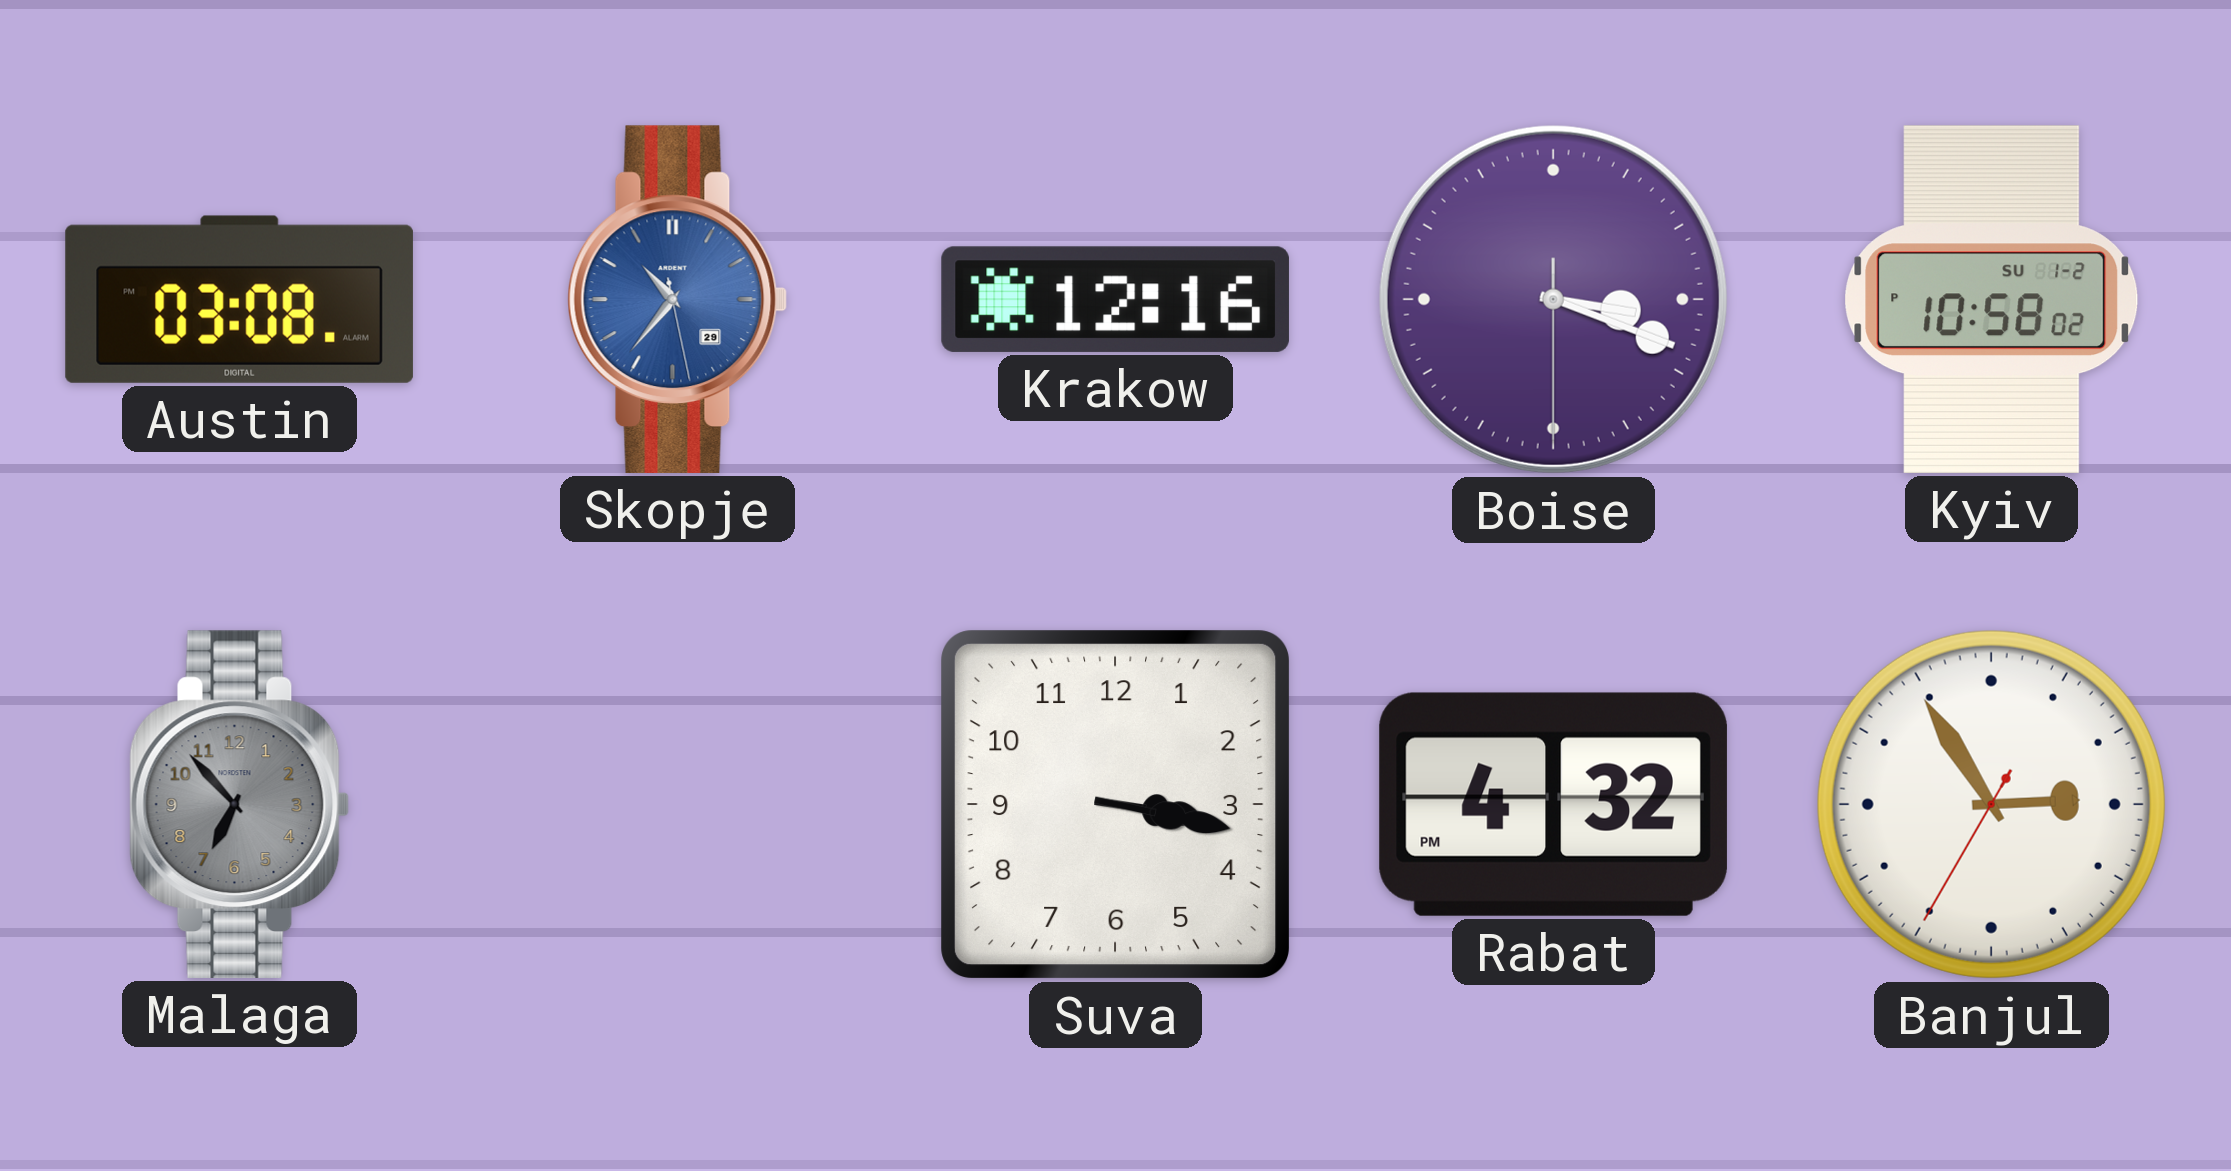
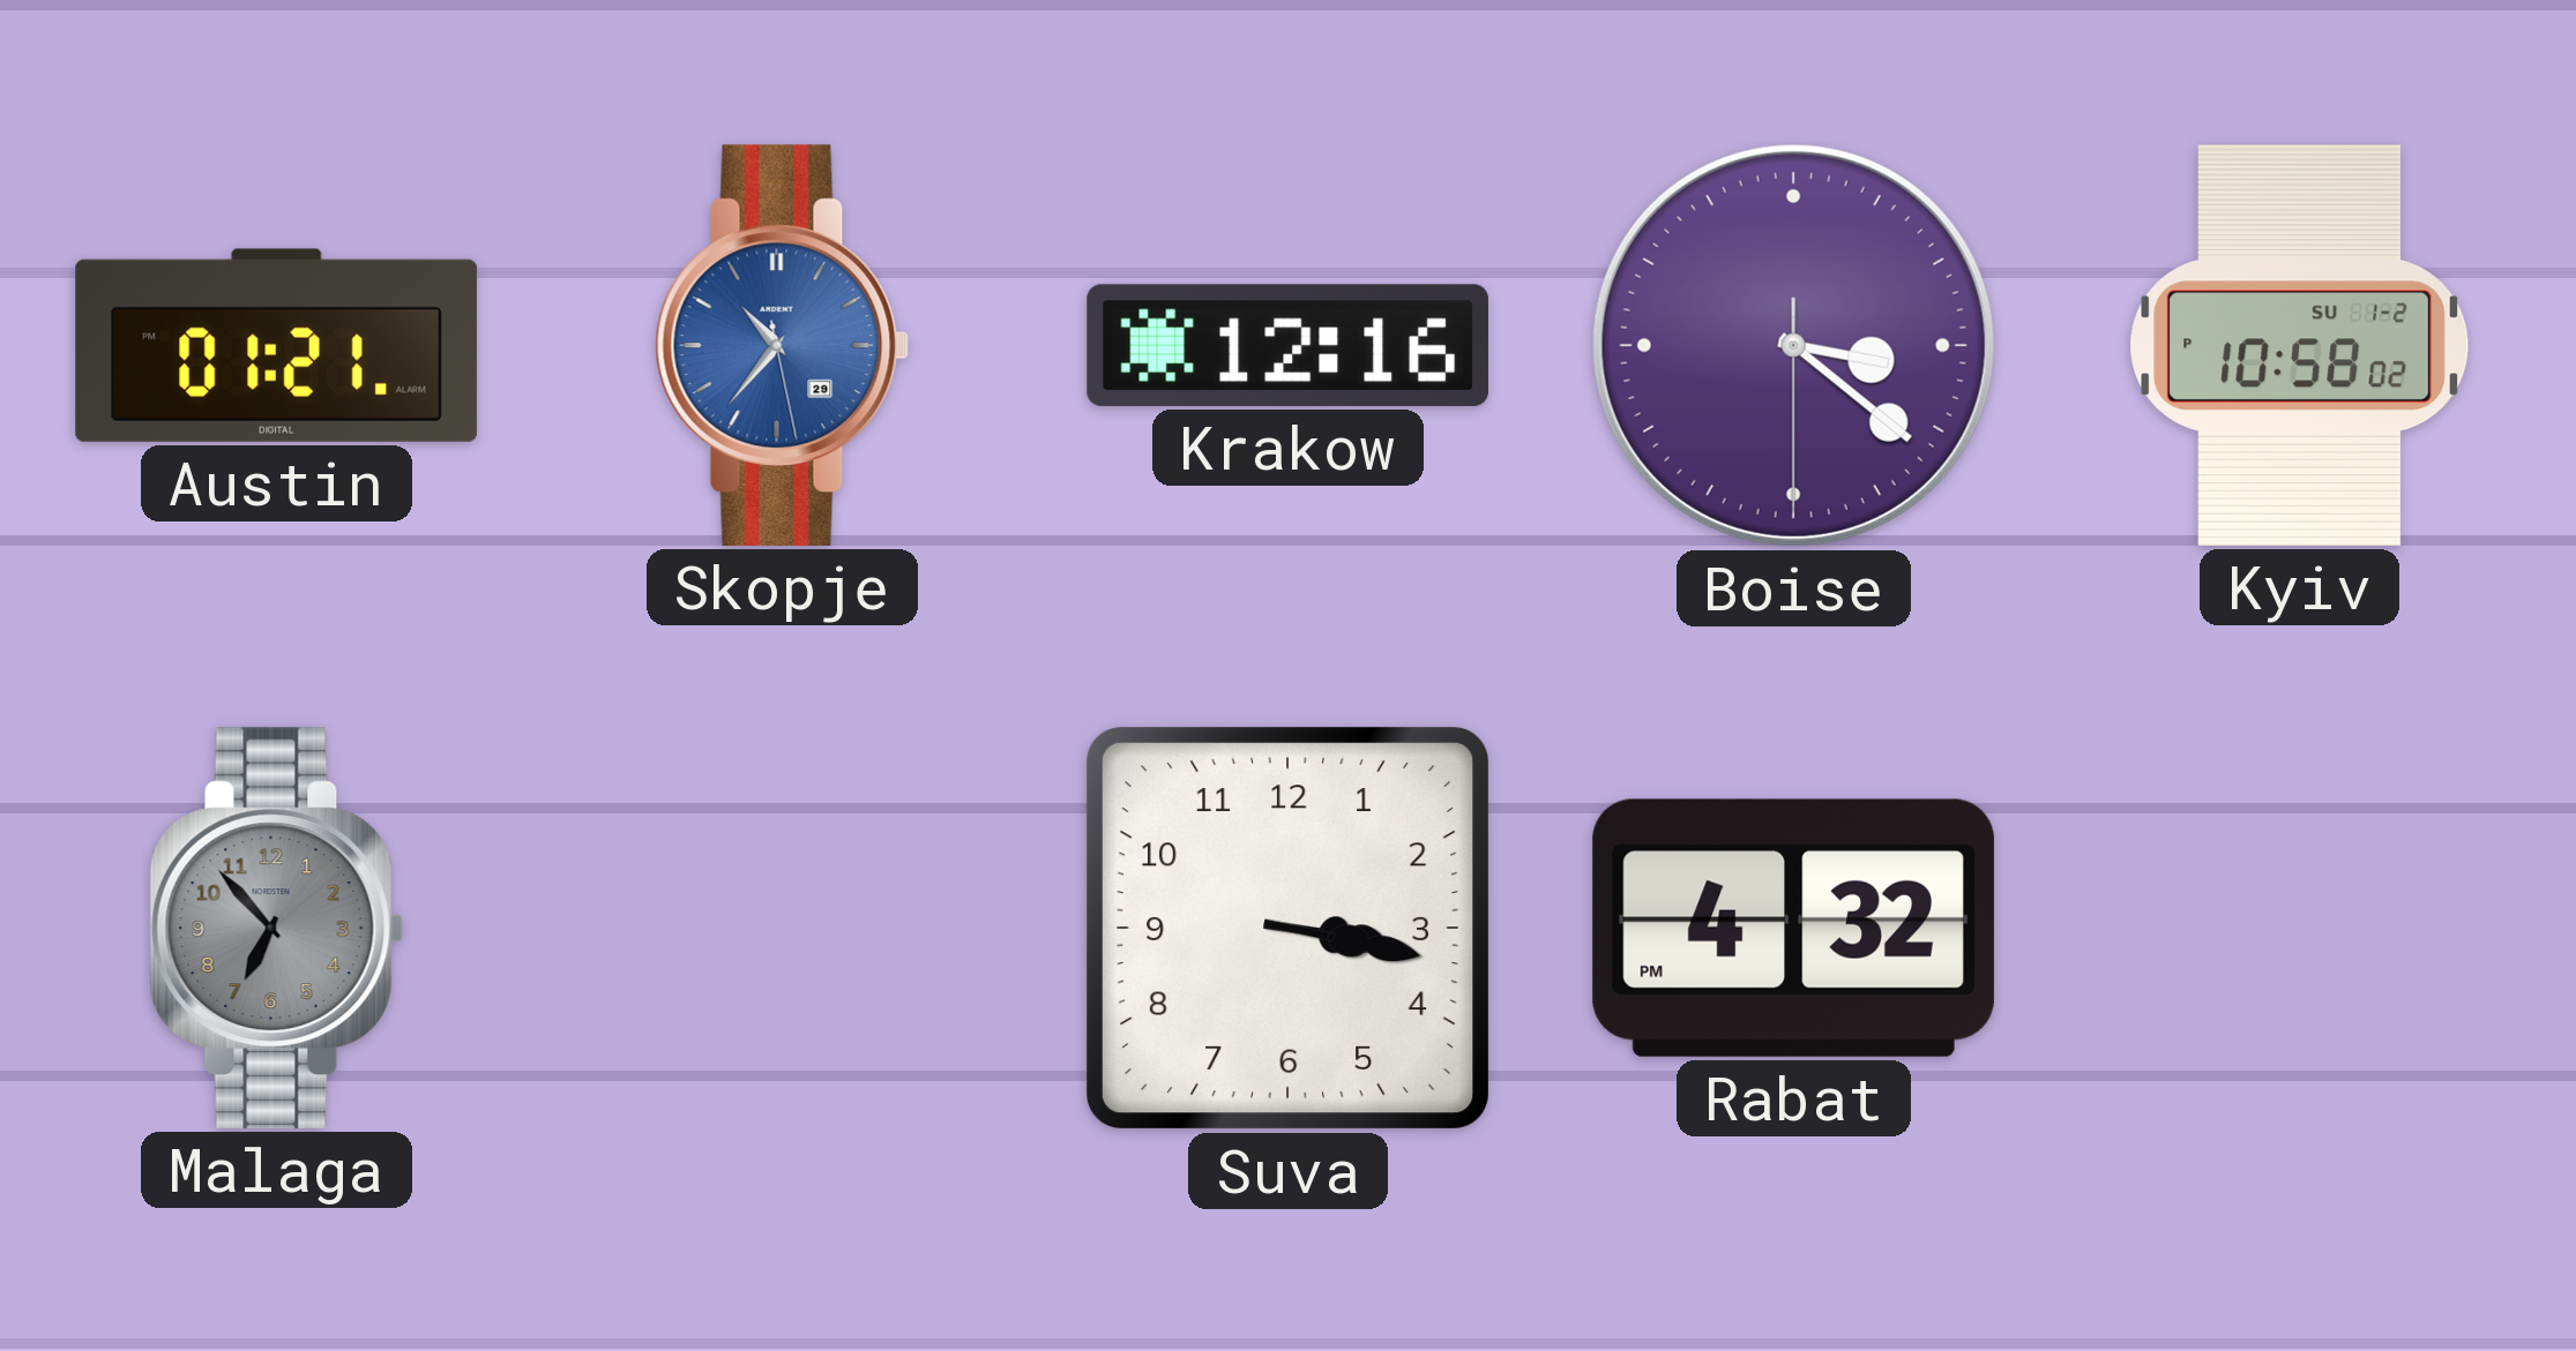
Austin: 03:08 -> 01:21 (276, 345)
Boise: 3:18 -> 3:21 (1793, 345)
Banjul: 2:54 -> none (1991, 804)
